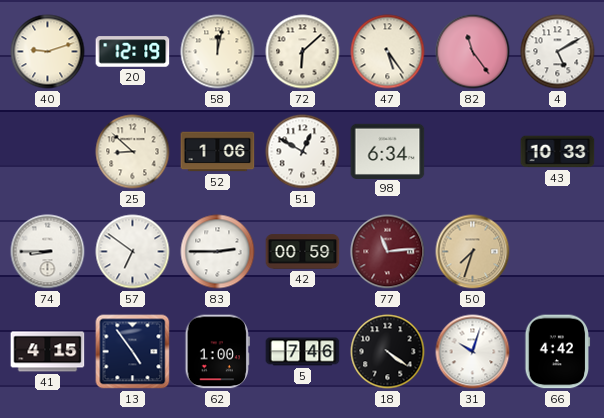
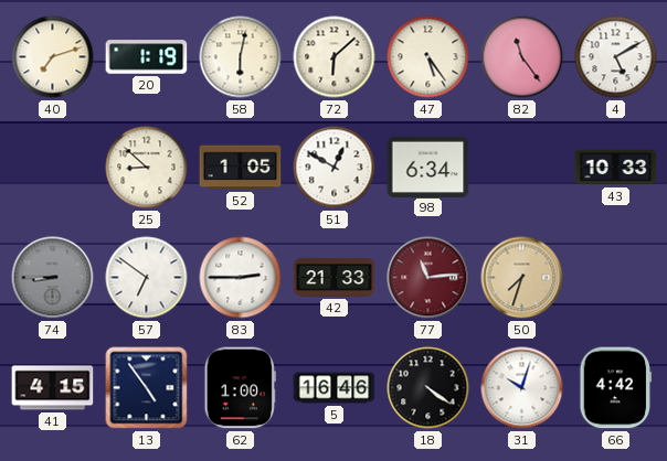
40: 9:12 -> 7:12 (53, 57)
20: 12:19 -> 1:19 (147, 57)
58: 12:02 -> 6:02 (241, 57)
52: 1:06 -> 1:05 (241, 168)
74 dial: white -> grey (53, 278)
42: 00:59 -> 21:33 (335, 278)
5: 7:46 -> 16:46 (335, 388)
